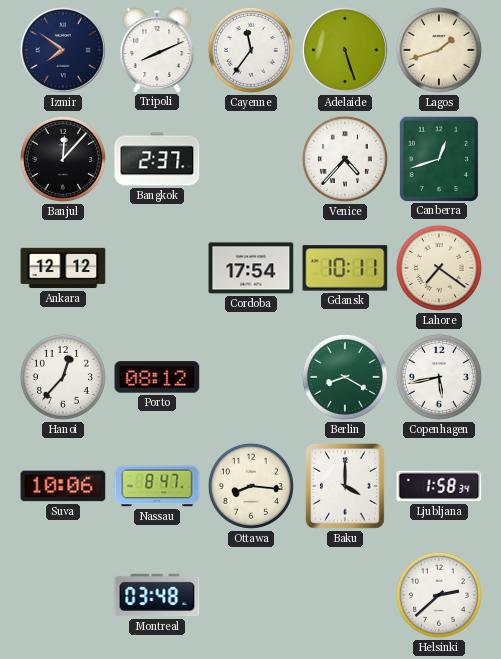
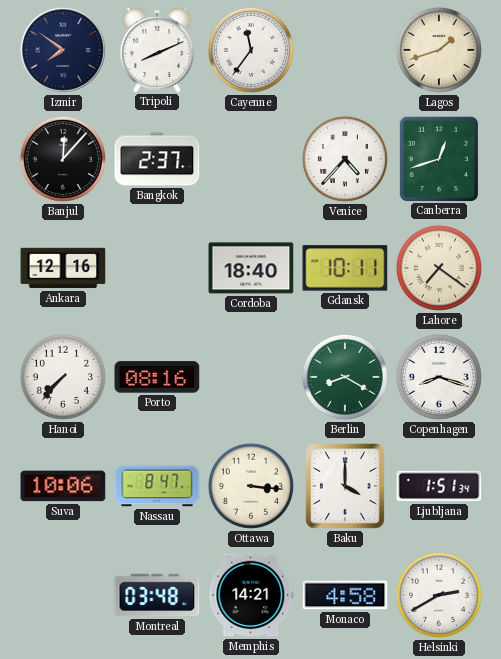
Adelaide: 5:27 -> none (345, 50)
Ankara: 12:12 -> 12:16 (63, 268)
Cordoba: 17:54 -> 18:40 (251, 268)
Hanoi: 12:37 -> 7:37 (63, 377)
Porto: 08:12 -> 08:16 (157, 377)
Copenhagen: 5:43 -> 8:18 (439, 377)
Ottawa: 8:16 -> 3:16 (251, 486)
Ljubljana: 1:58 -> 1:51 (439, 486)
Memphis: none -> 14:21 (251, 595)
Monaco: none -> 4:58 (345, 595)
Helsinki: 2:38 -> 2:40 (439, 595)
